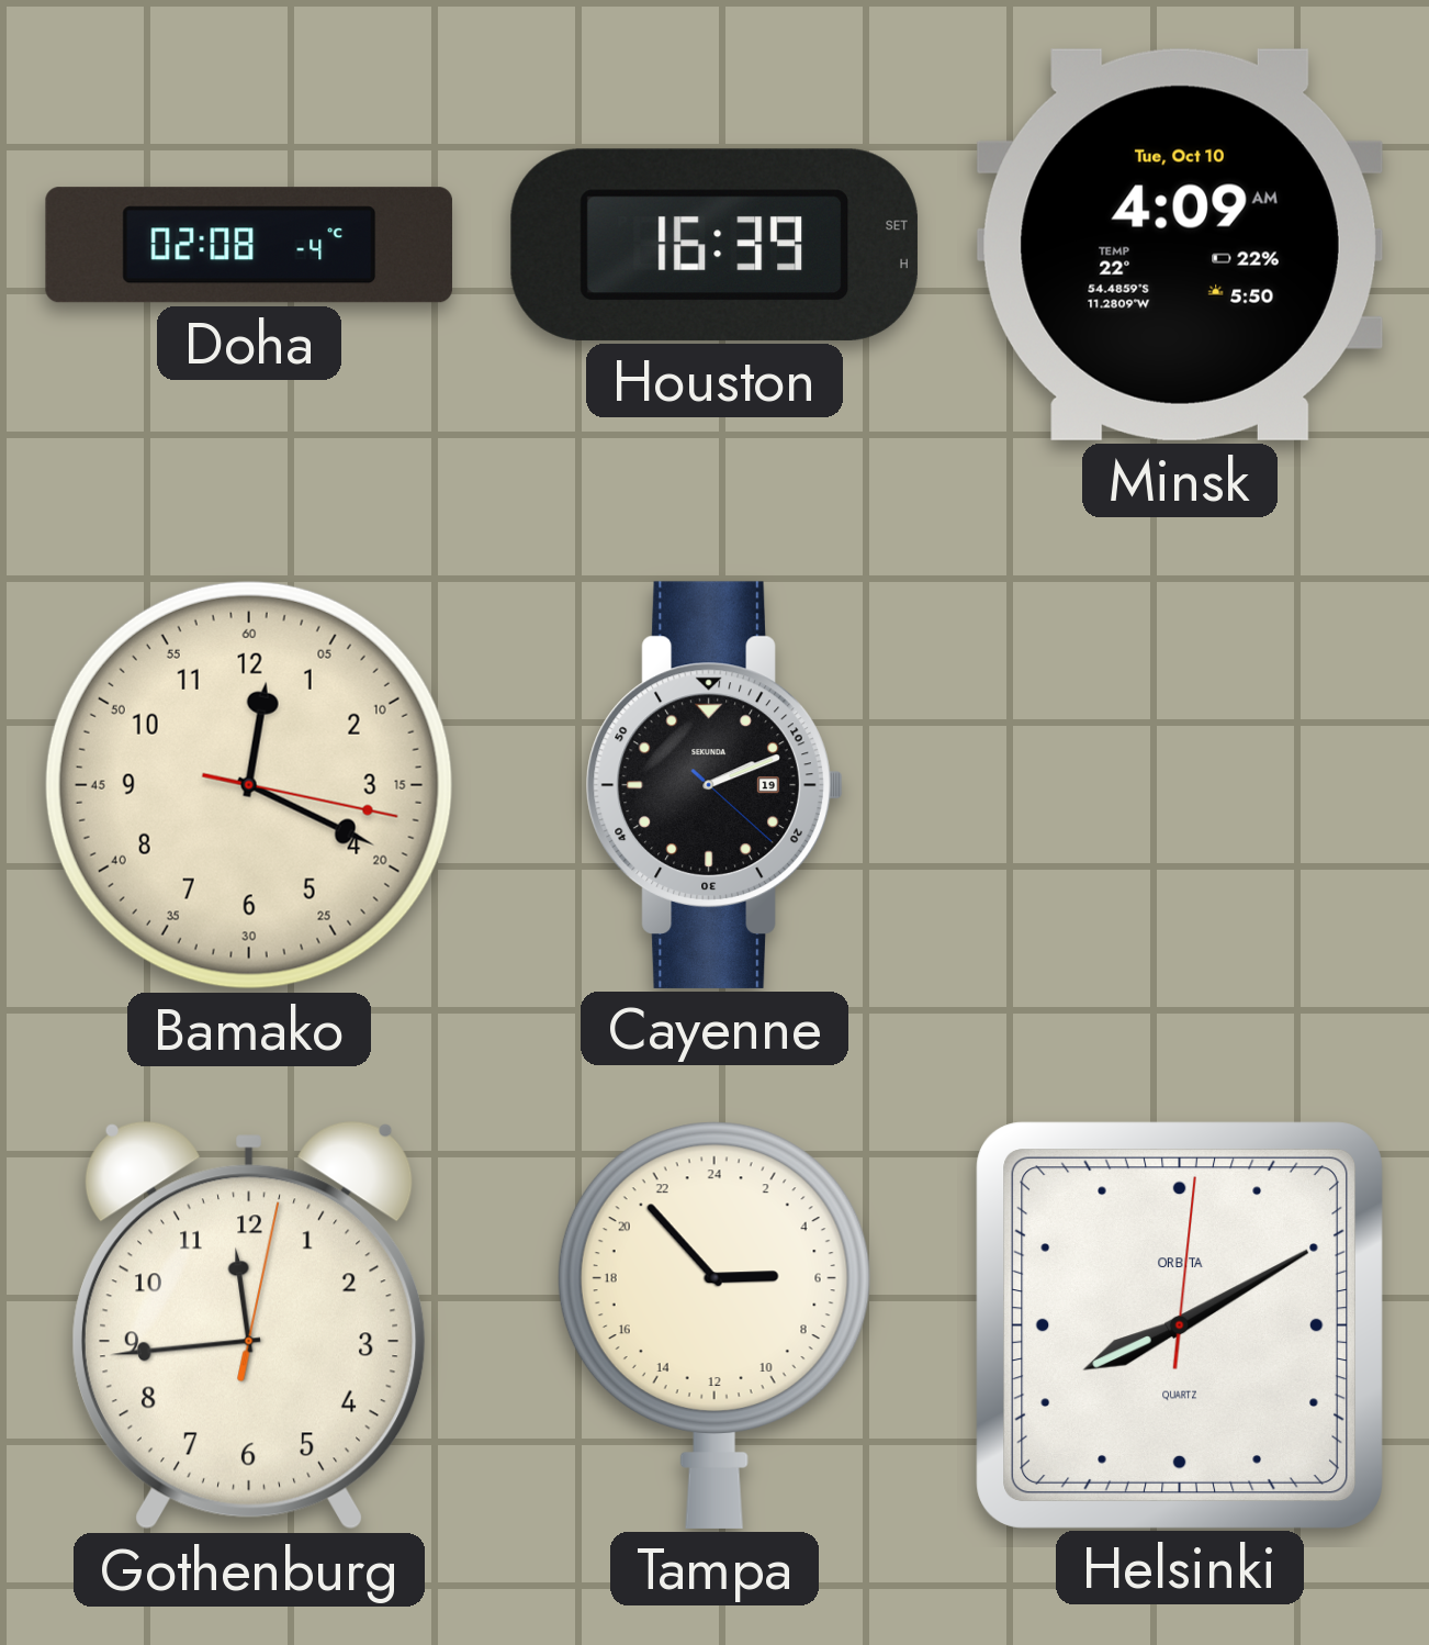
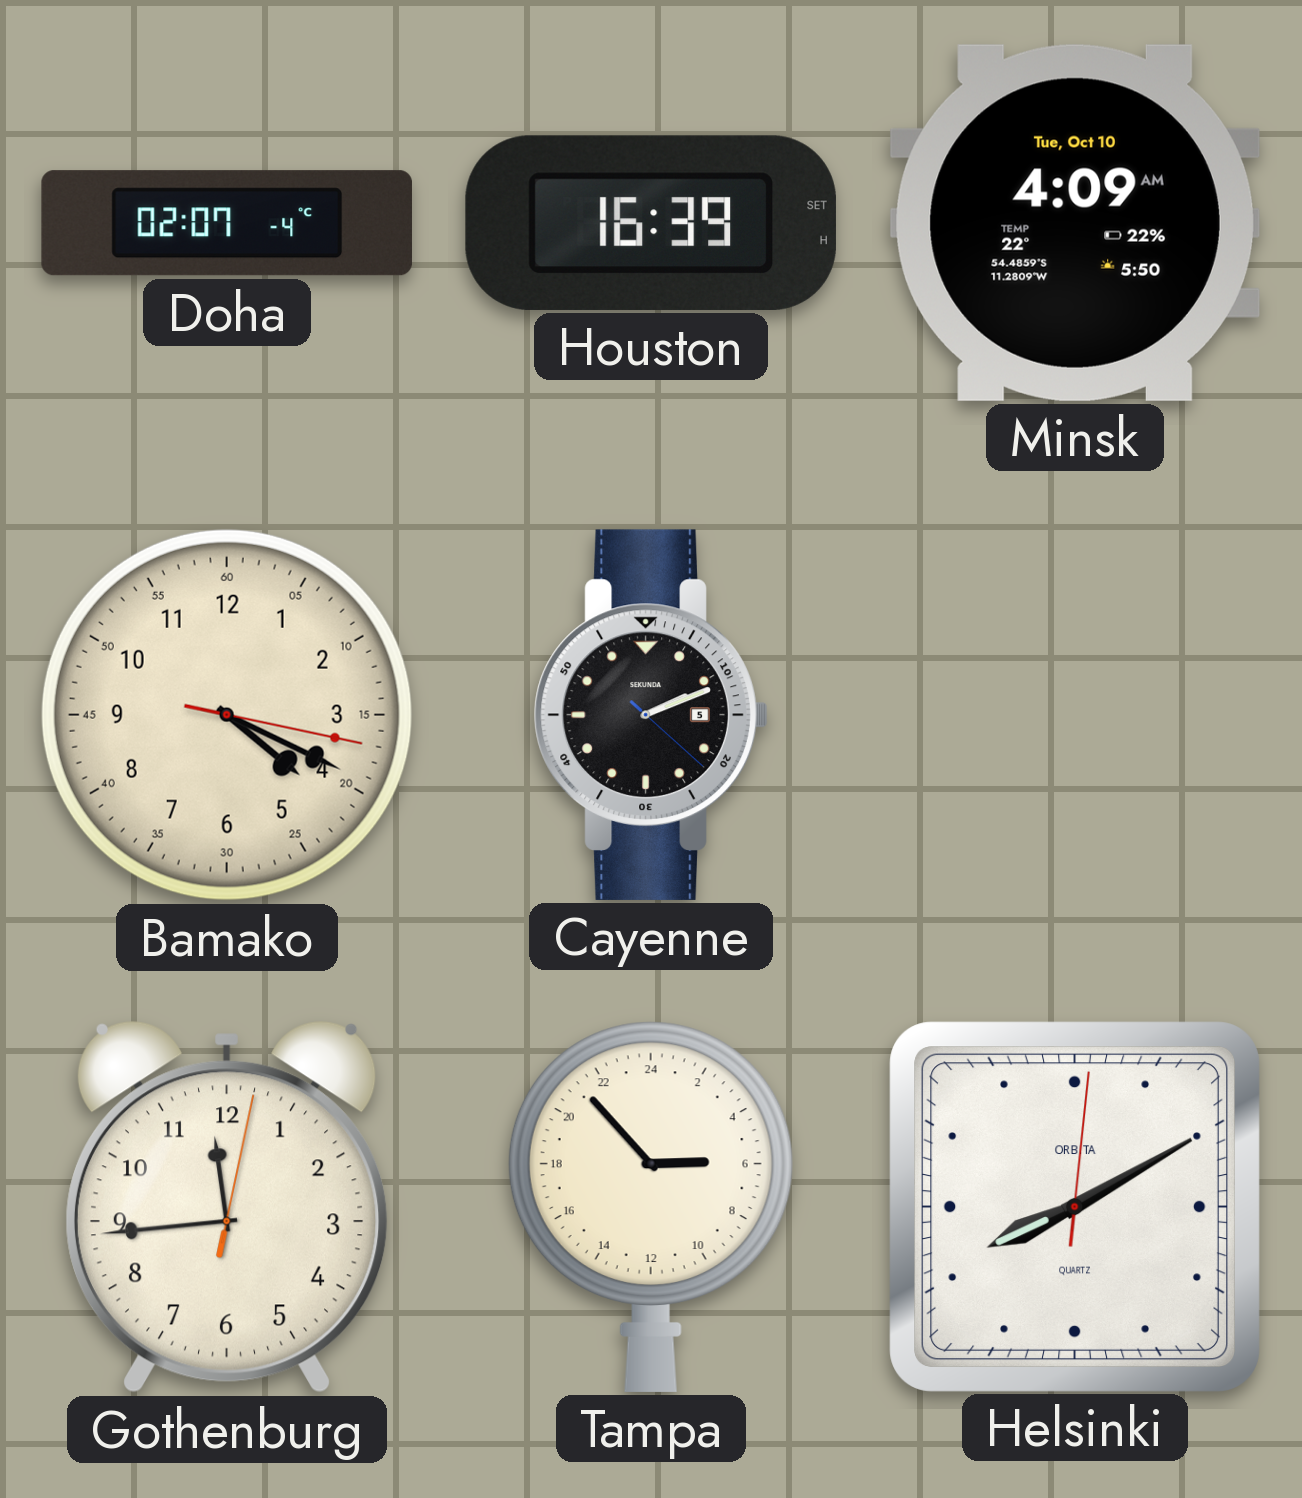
Doha: 02:08 -> 02:07 (227, 223)
Bamako: 12:19 -> 4:19 (227, 715)
Cayenne date: 19 -> 5 (651, 715)
